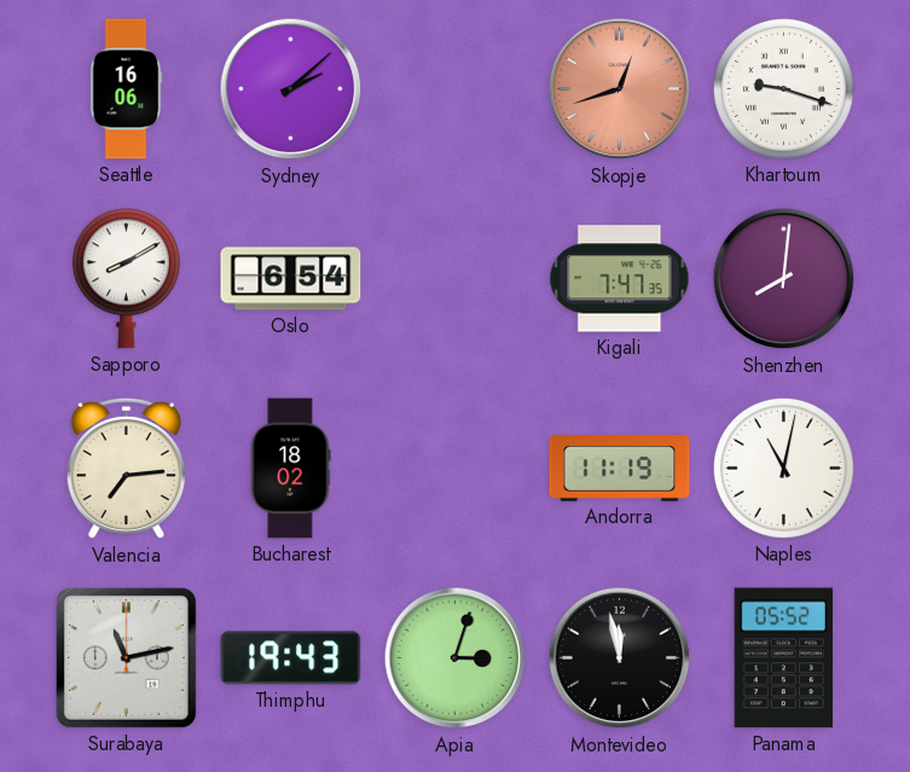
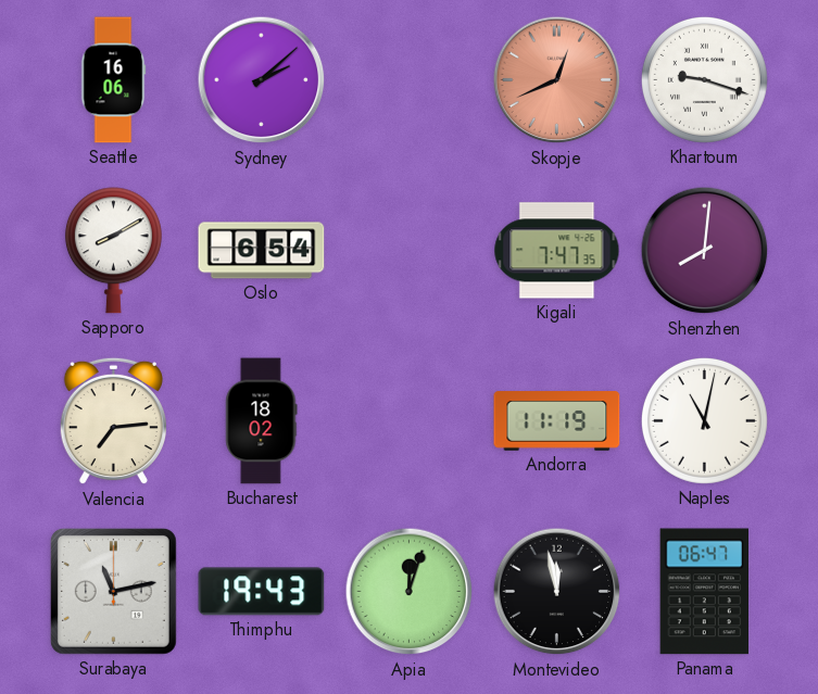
Skopje: 12:42 -> 12:41 (557, 80)
Apia: 3:03 -> 12:03 (410, 592)
Panama: 05:52 -> 06:47 (704, 592)
